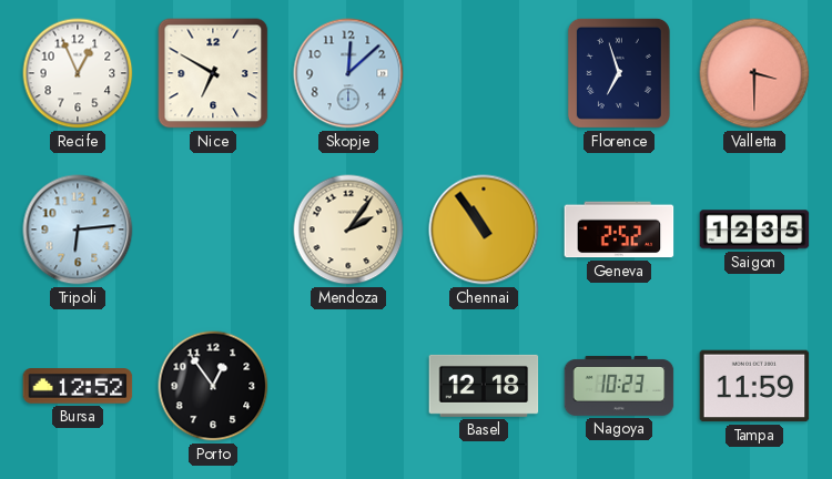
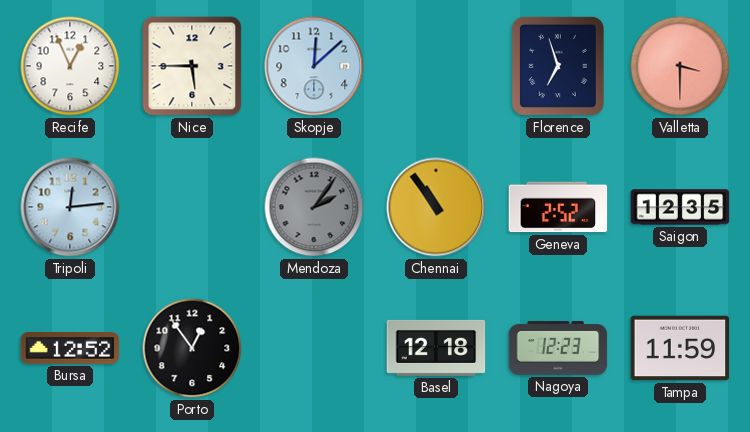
Nice: 6:50 -> 5:45 (192, 66)
Tripoli: 6:14 -> 12:14 (70, 207)
Mendoza dial: cream -> grey (314, 207)
Nagoya: 10:23 -> 12:23 (558, 348)
